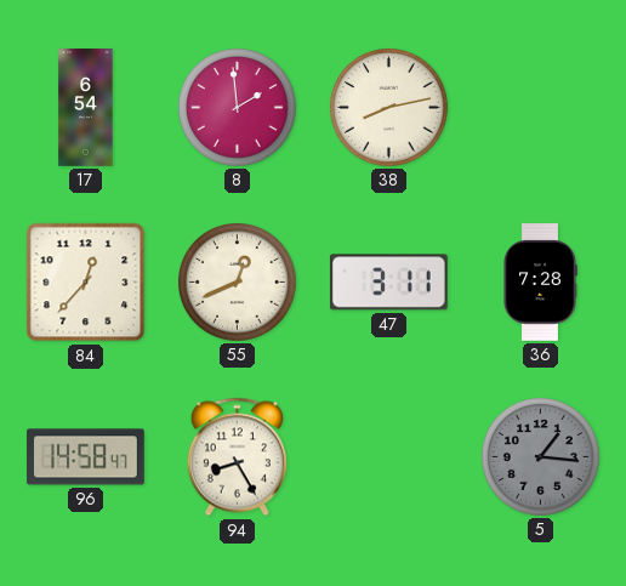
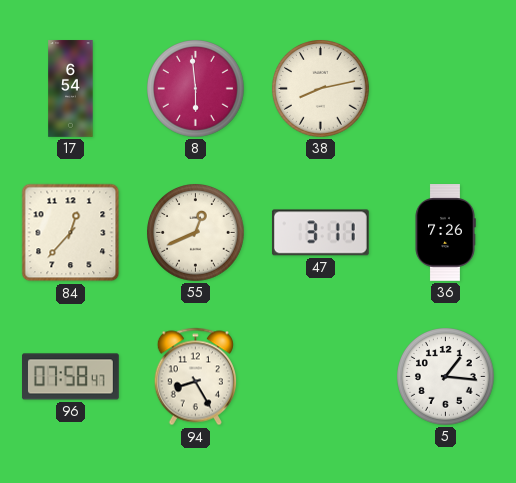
8: 1:59 -> 5:59 (196, 89)
36: 7:28 -> 7:26 (445, 233)
96: 14:58 -> 07:58 (71, 377)
5 dial: grey -> white (446, 377)
